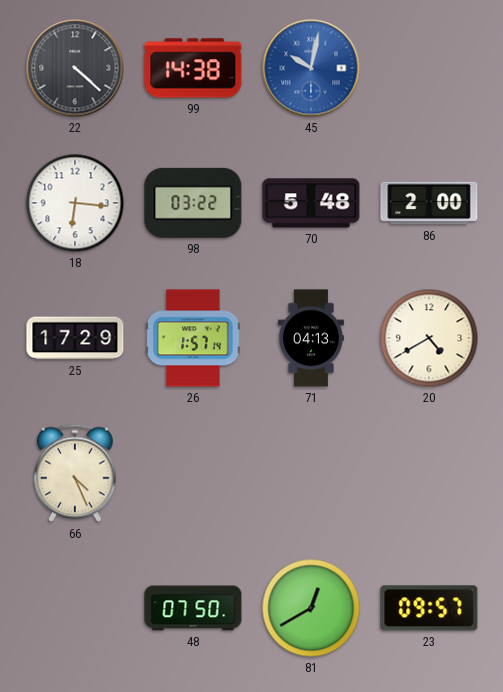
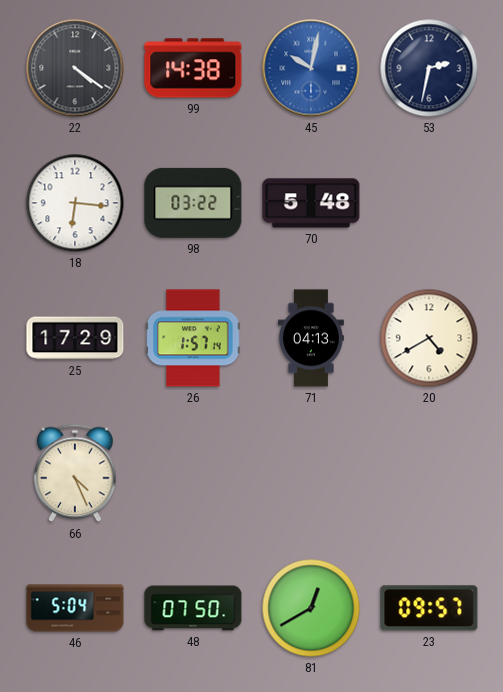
22: 4:22 -> 4:21 (75, 68)
53: none -> 2:32 (429, 68)
86: 2:00 -> none (429, 203)
46: none -> 5:04 (75, 608)
